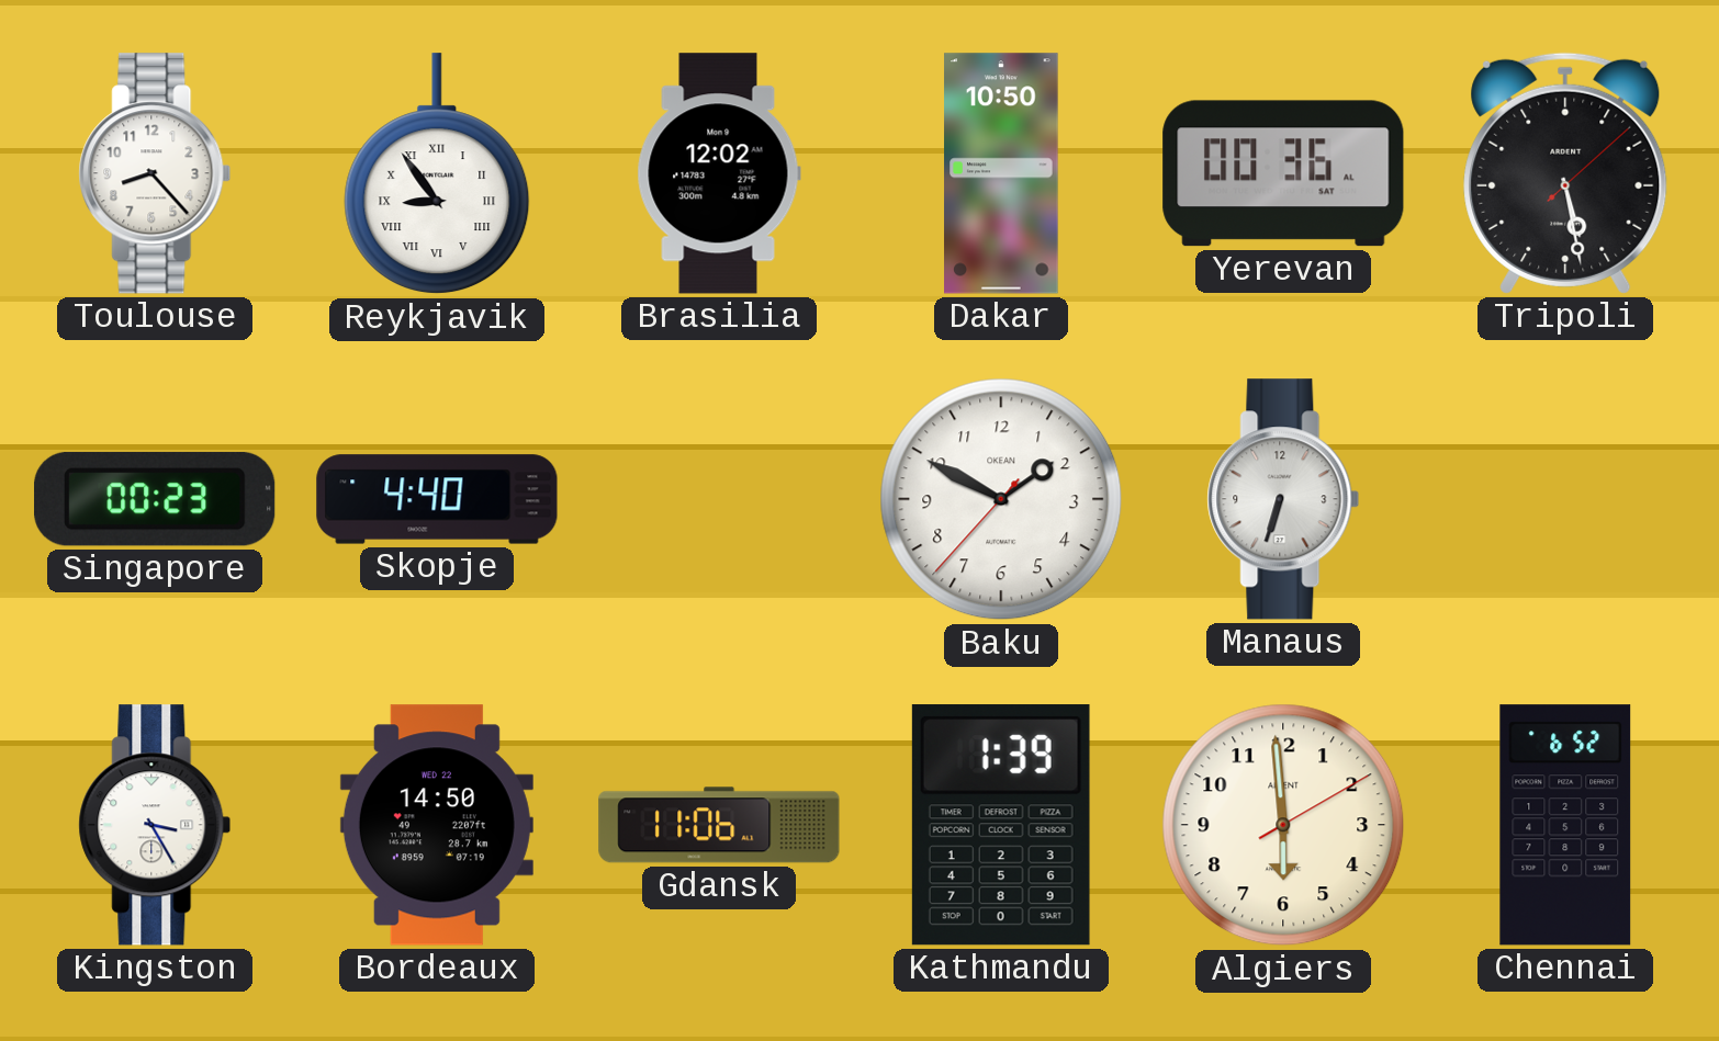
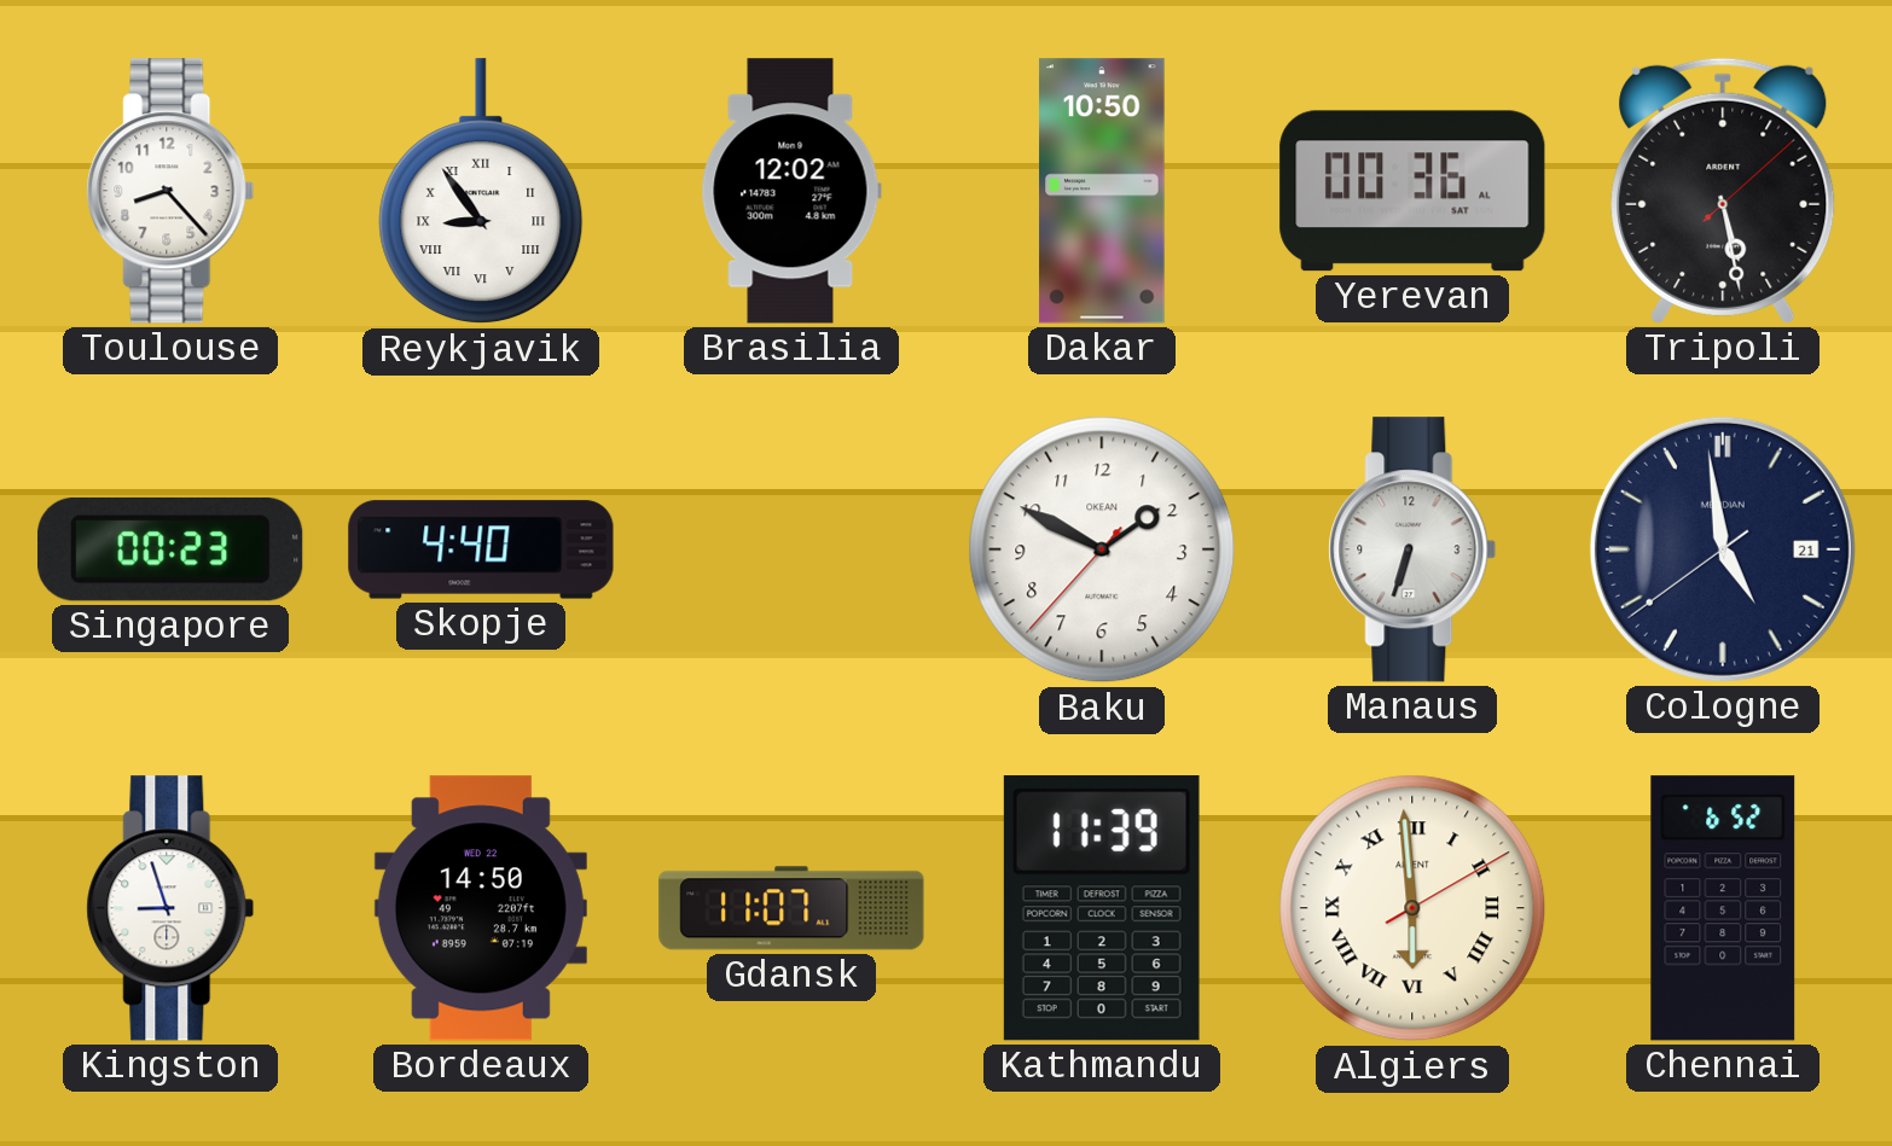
Cologne: none -> 4:58 (1723, 549)
Kingston: 3:25 -> 8:57 (170, 908)
Gdansk: 11:06 -> 11:07 (791, 908)
Kathmandu: 1:39 -> 11:39 (1102, 908)
Algiers numerals: Arabic -> Roman (1412, 908)
